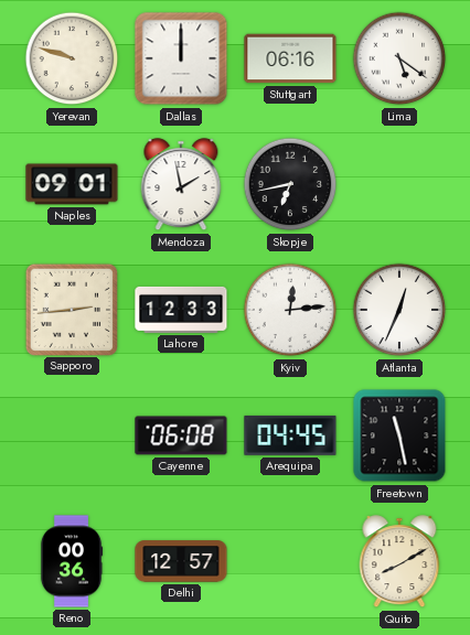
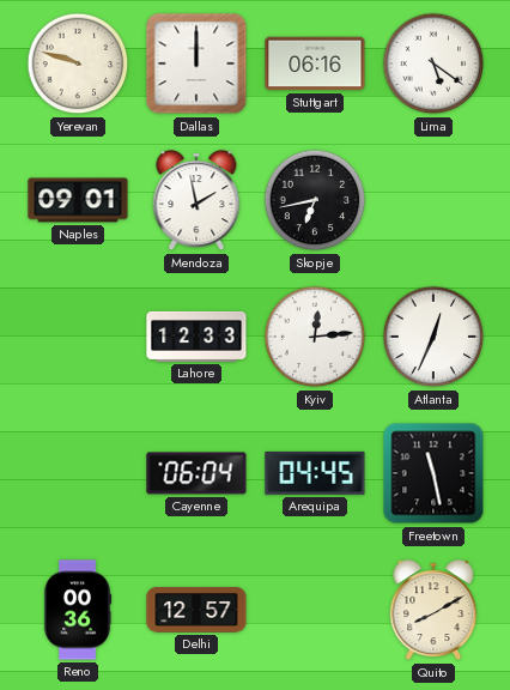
Sapporo: 2:44 -> none (71, 309)
Cayenne: 06:08 -> 06:04 (196, 473)
